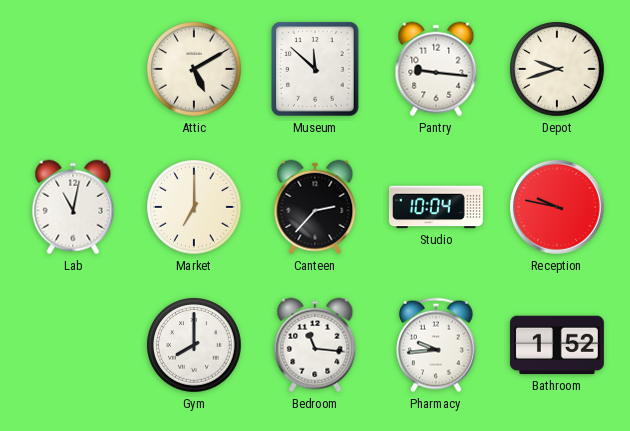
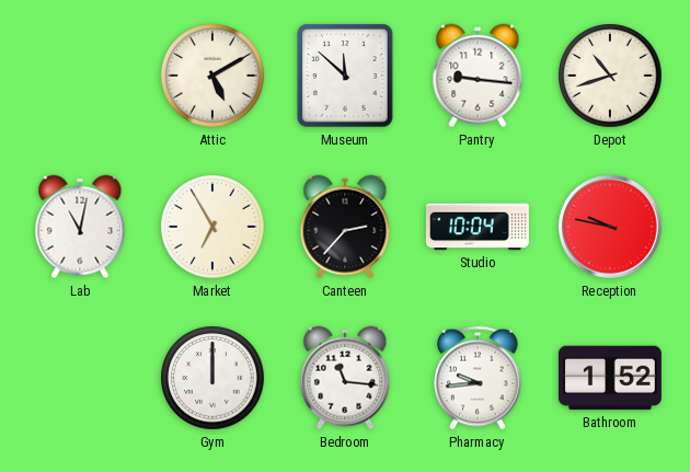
Depot: 9:42 -> 10:42 (610, 76)
Market: 7:00 -> 6:55 (212, 227)
Gym: 8:00 -> 12:00 (212, 378)
